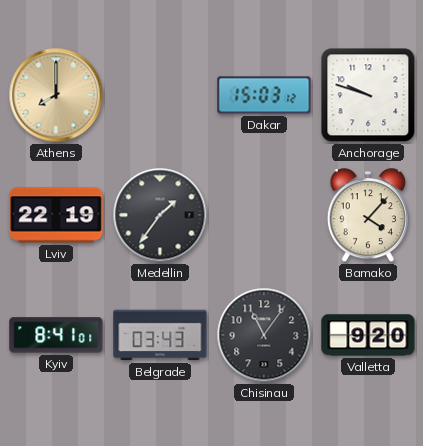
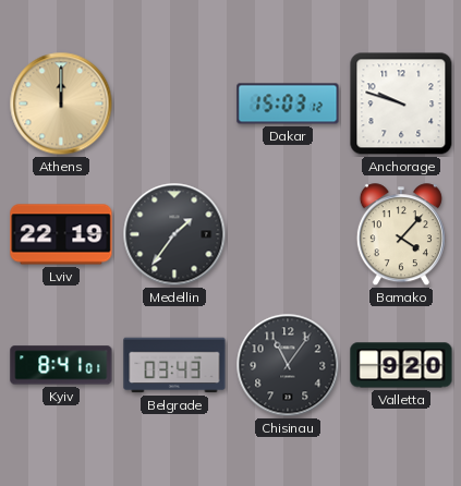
Athens: 8:00 -> 12:00 (61, 104)
